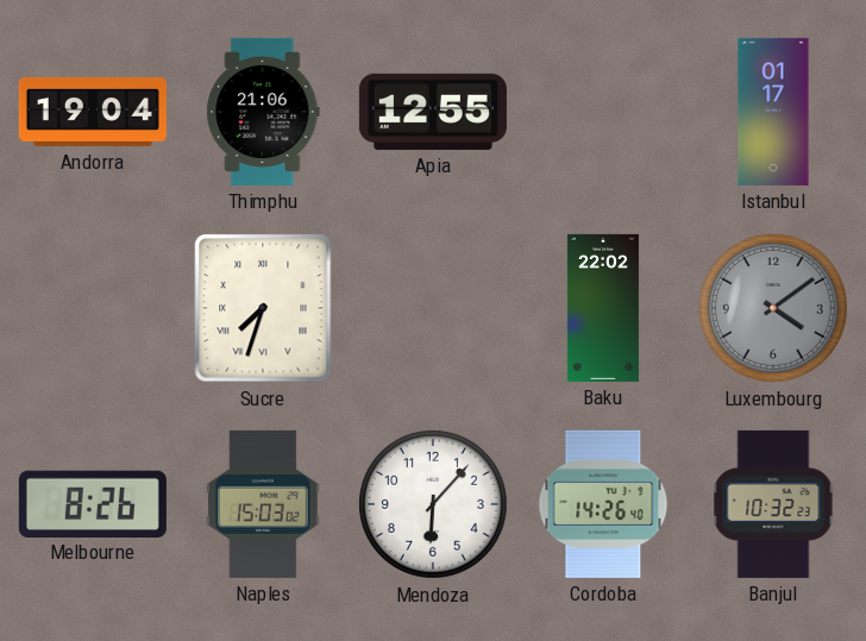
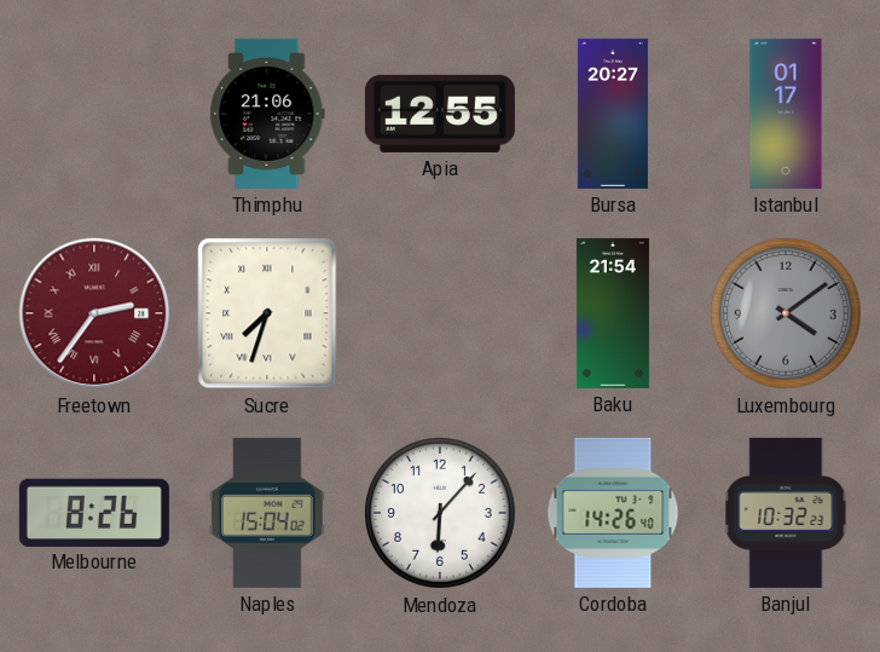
Andorra: 19:04 -> none (93, 112)
Bursa: none -> 20:27 (613, 114)
Freetown: none -> 2:36 (94, 313)
Baku: 22:02 -> 21:54 (613, 313)
Naples: 15:03 -> 15:04 (267, 513)
